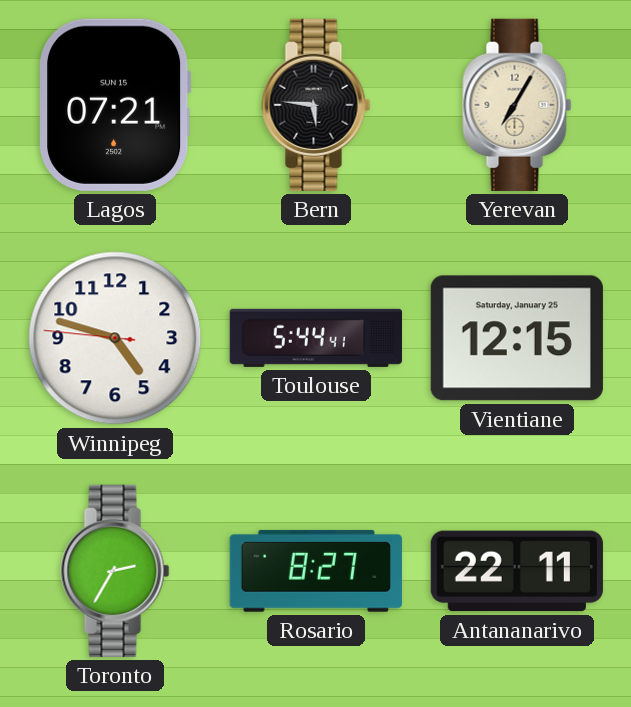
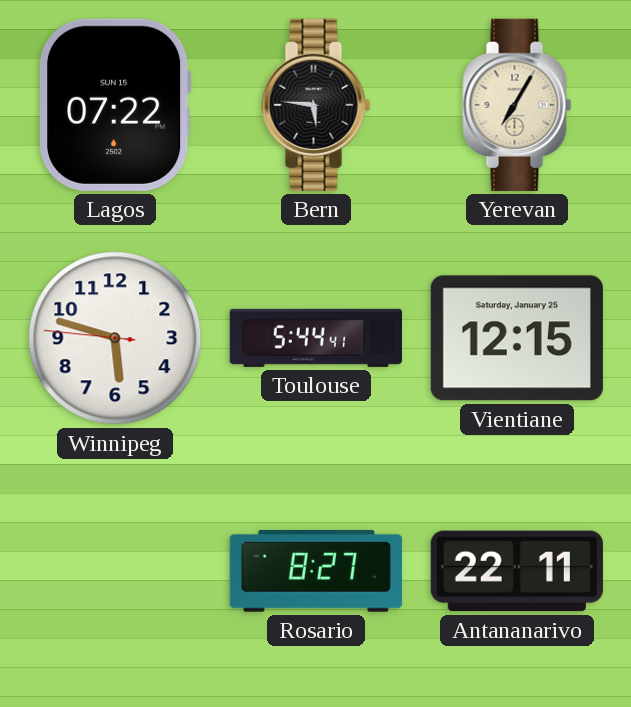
Lagos: 07:21 -> 07:22 (115, 105)
Winnipeg: 4:47 -> 5:47 (115, 338)
Toronto: 2:35 -> none (115, 571)
